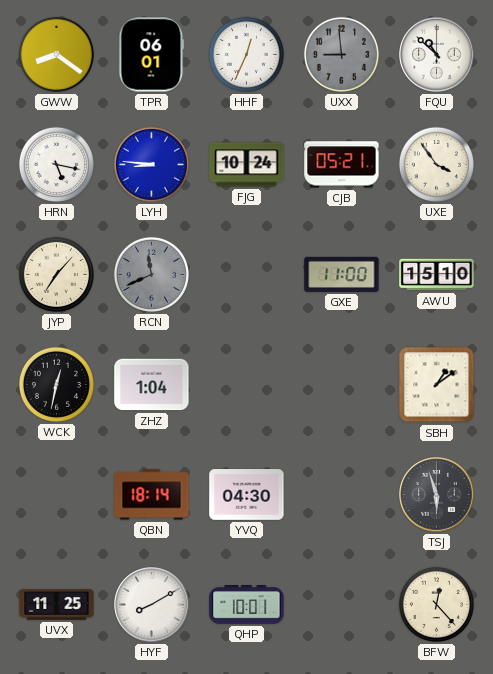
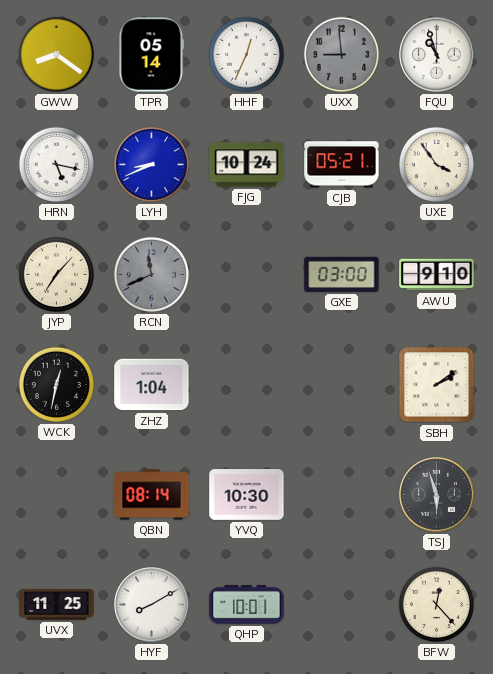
TPR: 06:01 -> 05:14 (152, 55)
FQU: 10:52 -> 10:57 (437, 55)
LYH: 8:46 -> 8:41 (151, 164)
GXE: 11:00 -> 03:00 (342, 274)
AWU: 15:10 -> 9:10 (437, 275)
SBH: 1:09 -> 2:09 (437, 385)
QBN: 18:14 -> 08:14 (152, 495)
YVQ: 04:30 -> 10:30 (247, 495)
